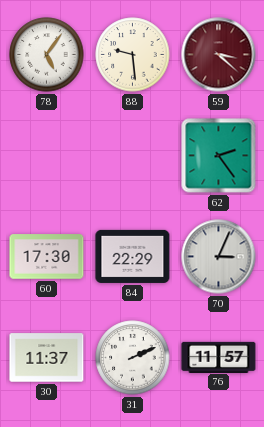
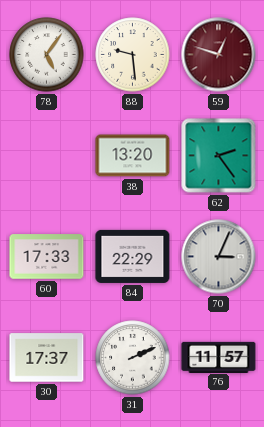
59: 3:22 -> 12:48 (219, 55)
38: none -> 13:20 (133, 156)
60: 17:30 -> 17:33 (47, 257)
30: 11:37 -> 17:37 (47, 358)
